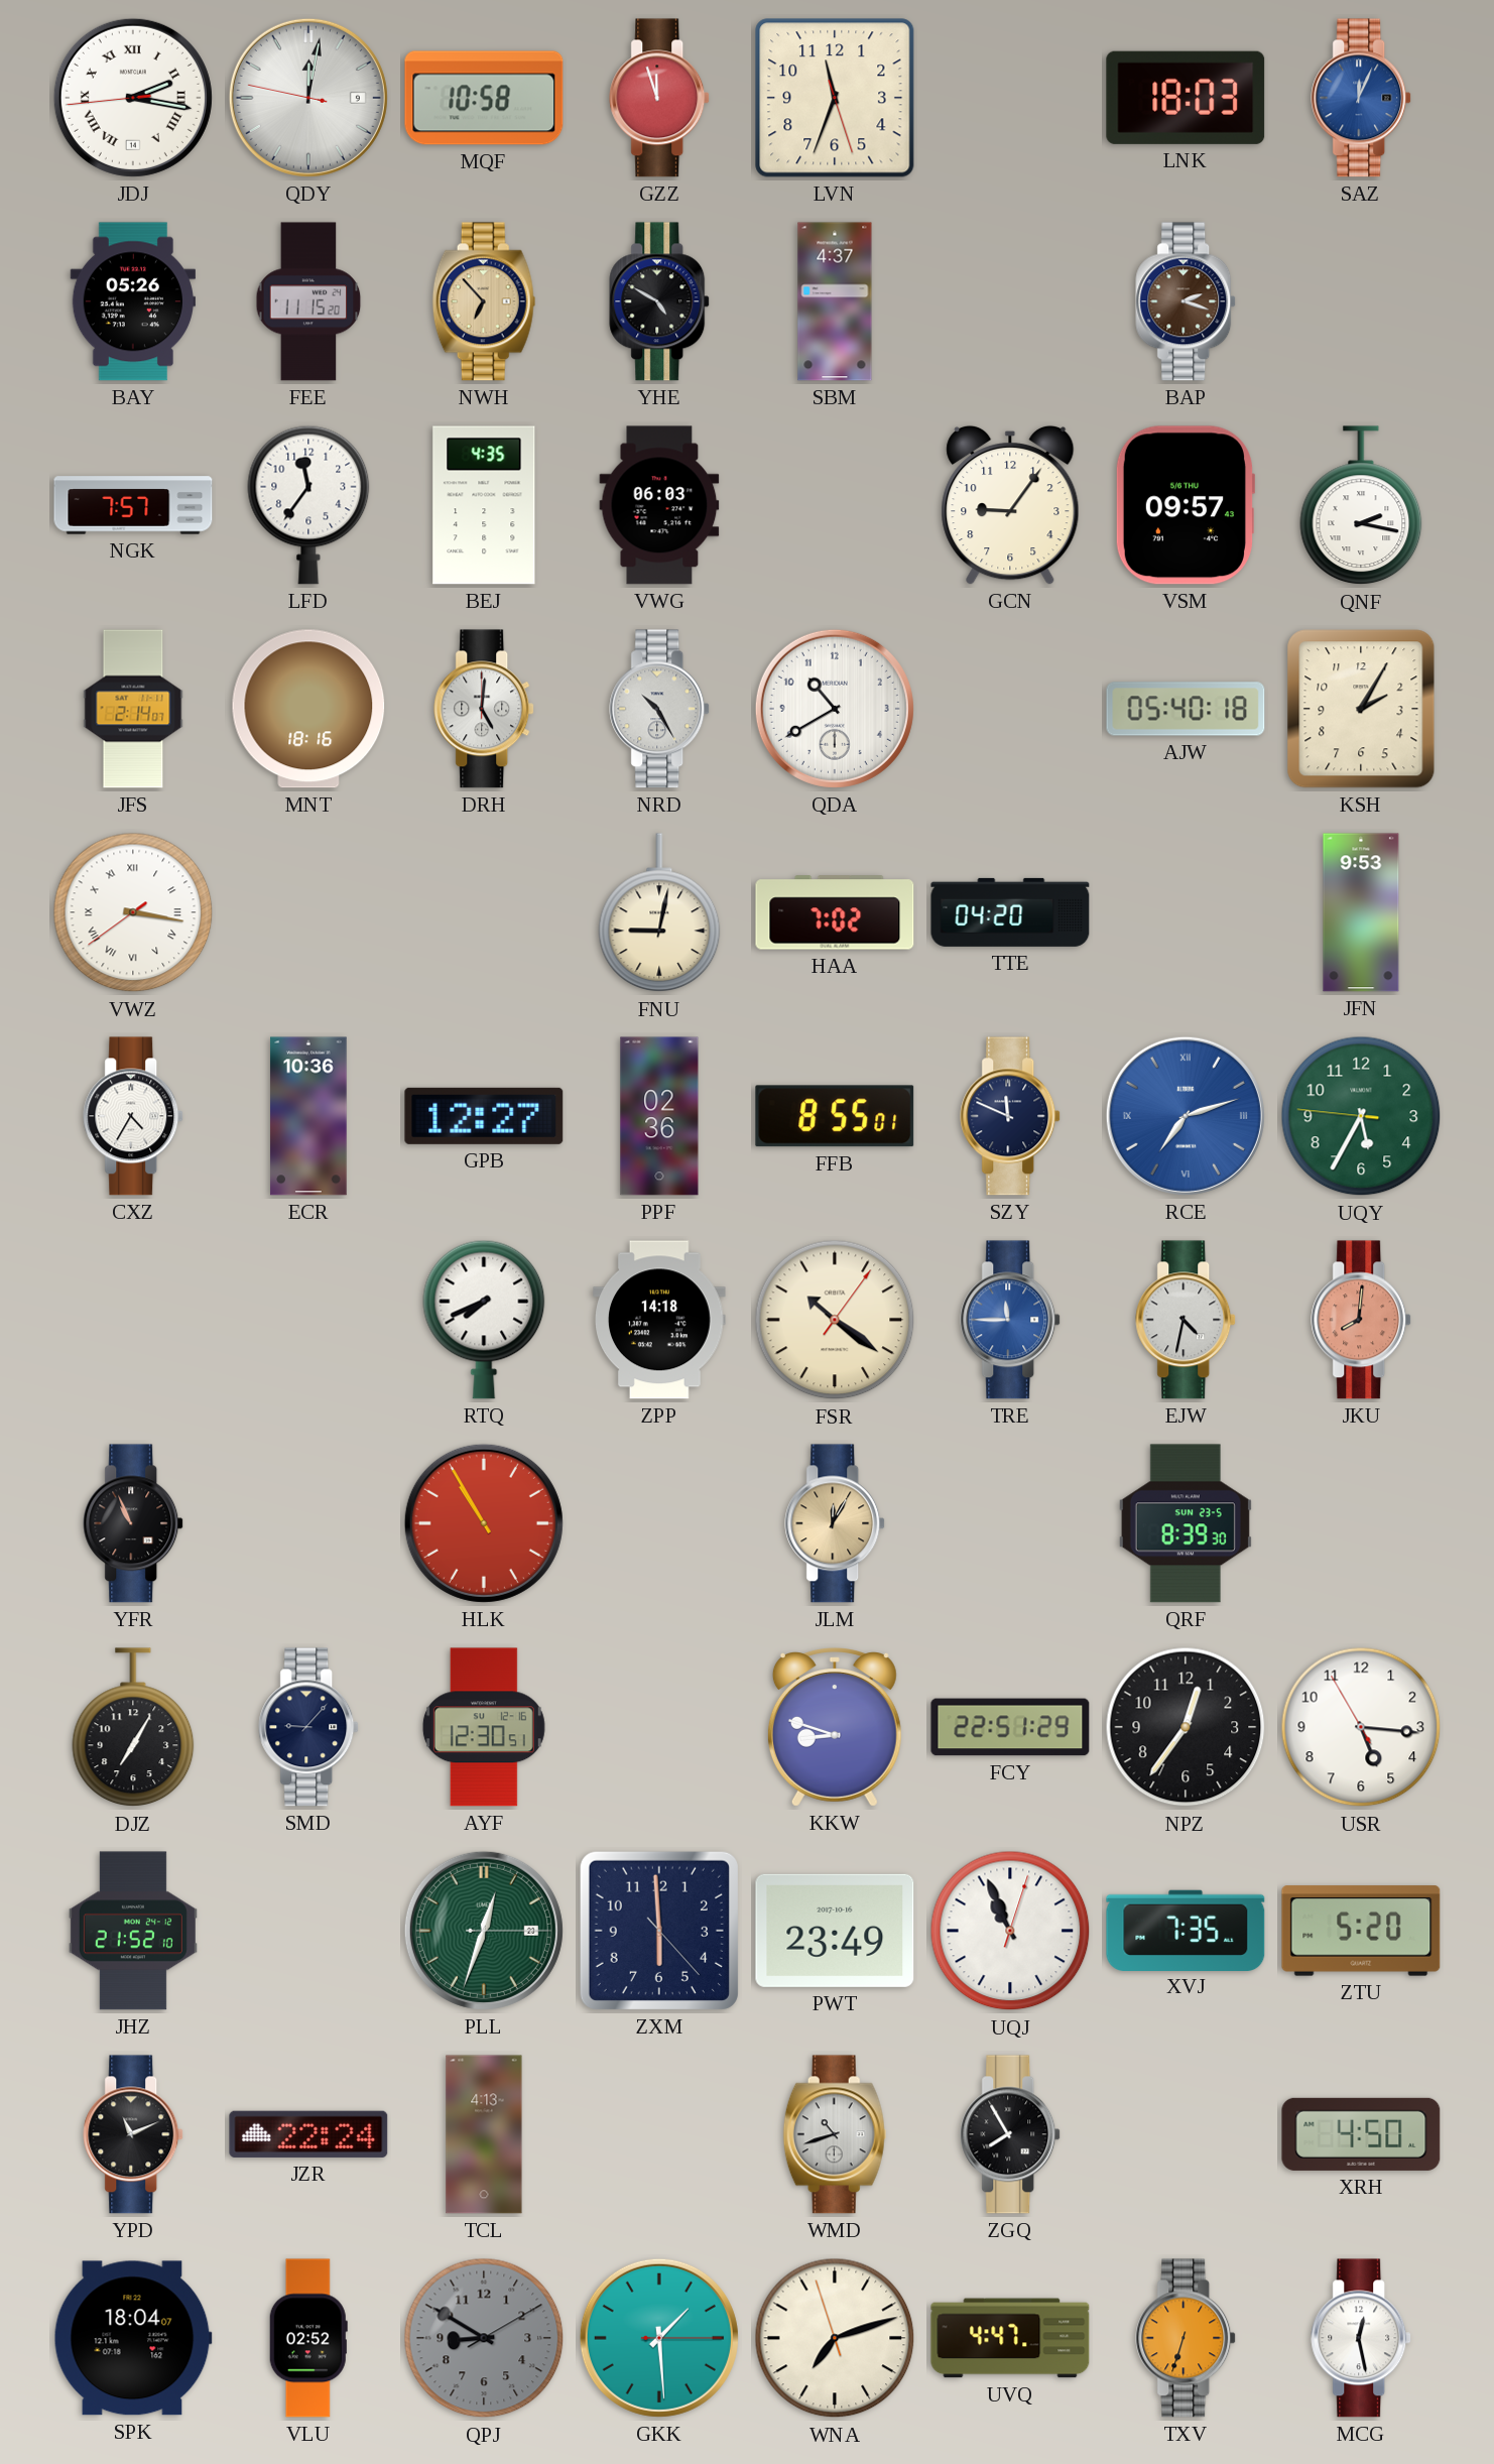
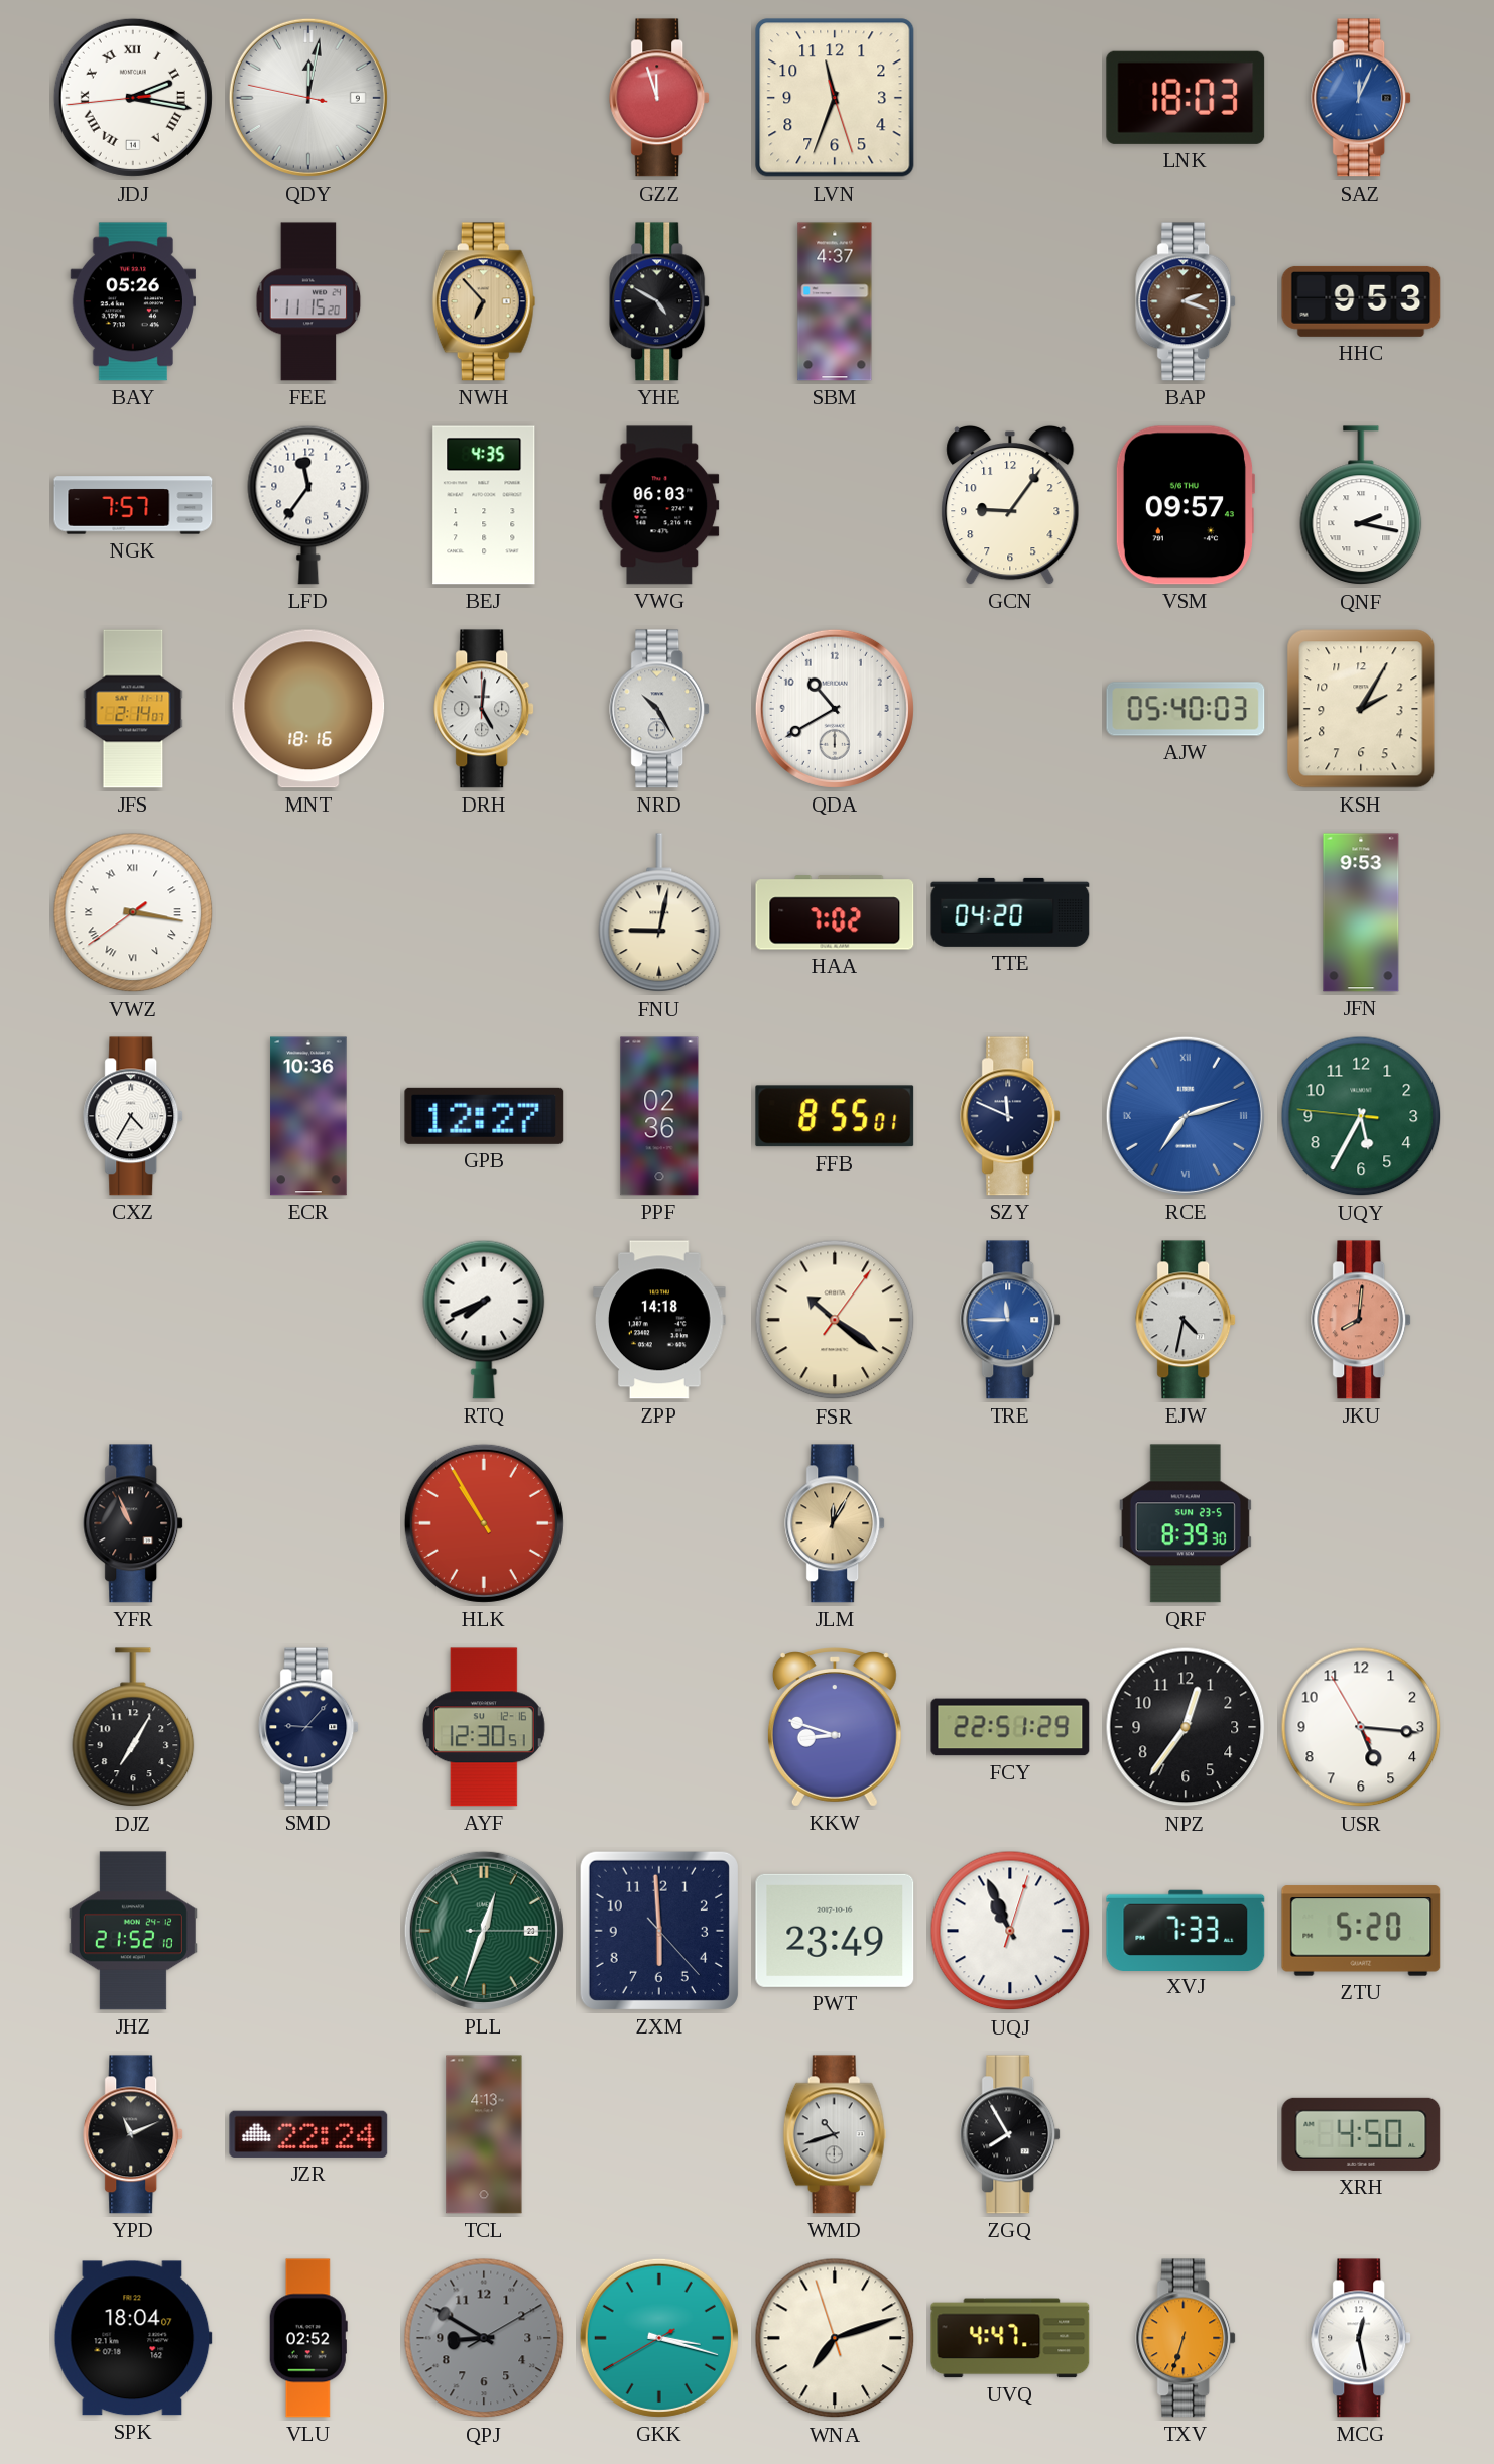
MQF: 10:58 -> none (484, 98)
HHC: none -> 9:53 (1361, 301)
AJW: 05:40:18 -> 05:40:03 (1186, 709)
XVJ: 7:35 -> 7:33 (1186, 1930)
GKK: 1:29 -> 3:17 (659, 2338)
